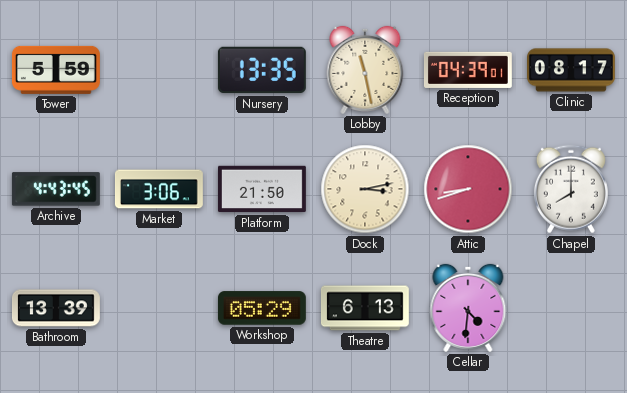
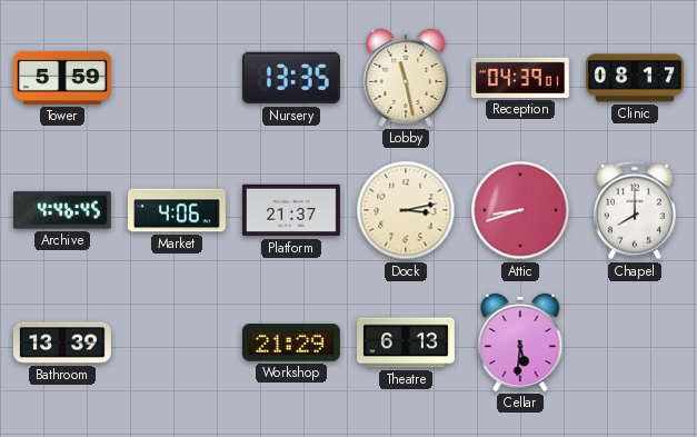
Archive: 4:43 -> 4:46 (62, 210)
Market: 3:06 -> 4:06 (177, 210)
Platform: 21:50 -> 21:37 (291, 210)
Workshop: 05:29 -> 21:29 (291, 342)
Cellar: 4:31 -> 5:31 (520, 342)
